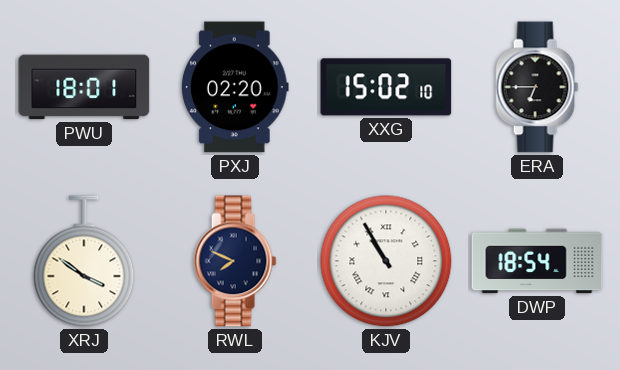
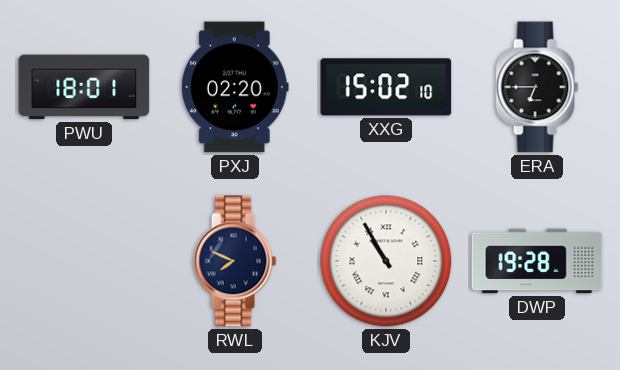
XRJ: 3:51 -> none (84, 261)
DWP: 18:54 -> 19:28 (537, 261)
